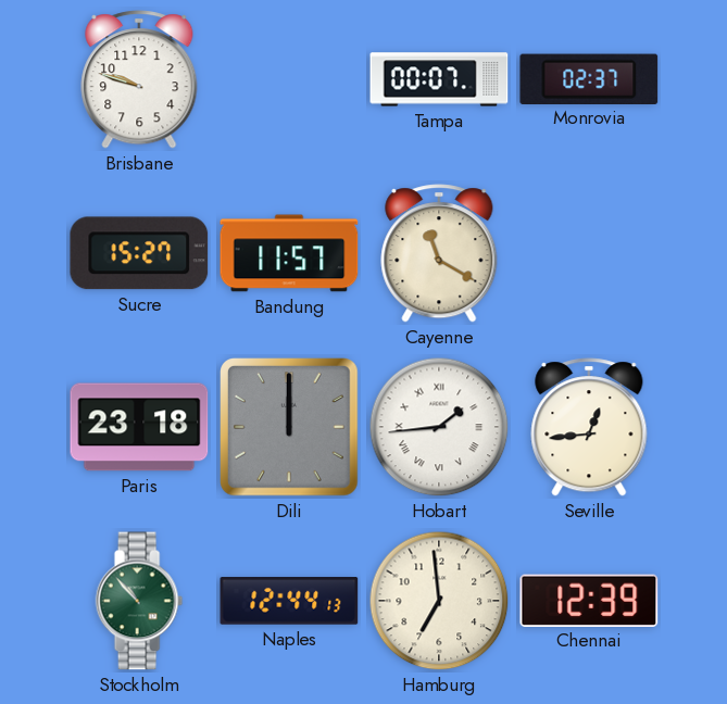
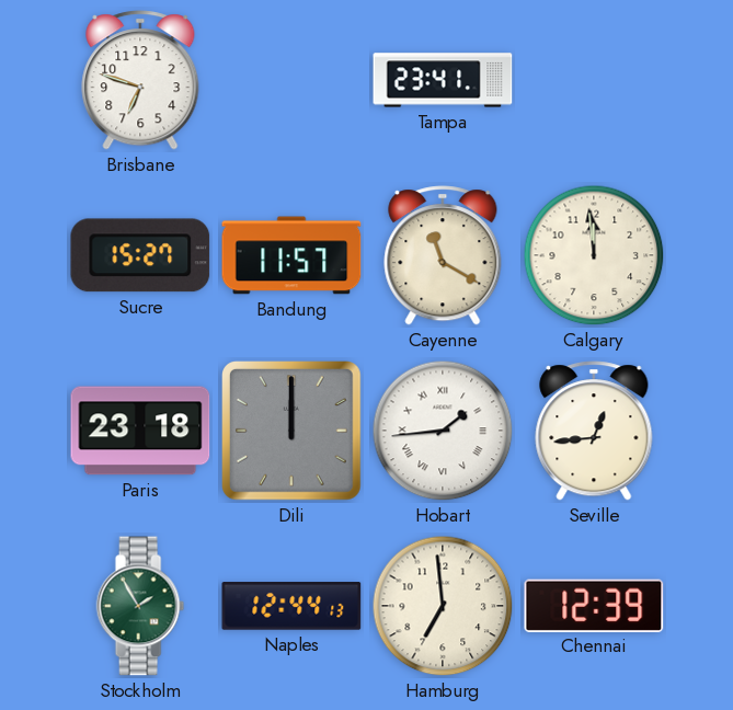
Brisbane: 9:48 -> 6:48 (140, 80)
Tampa: 00:07 -> 23:41 (443, 80)
Monrovia: 02:37 -> none (589, 78)
Calgary: none -> 11:59 (594, 255)
Stockholm: 10:53 -> 1:55 (140, 606)
